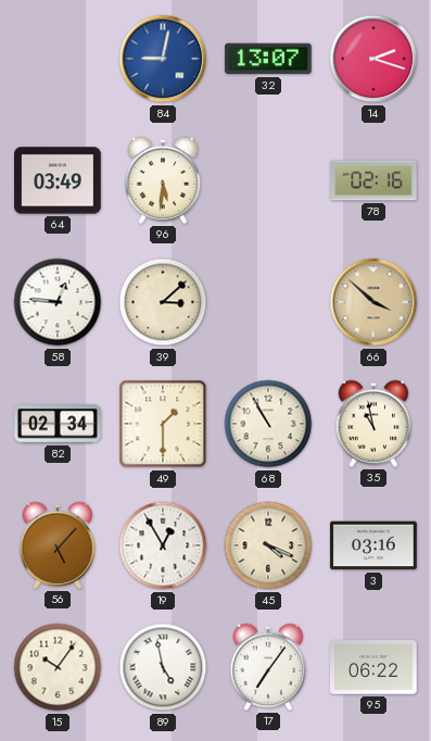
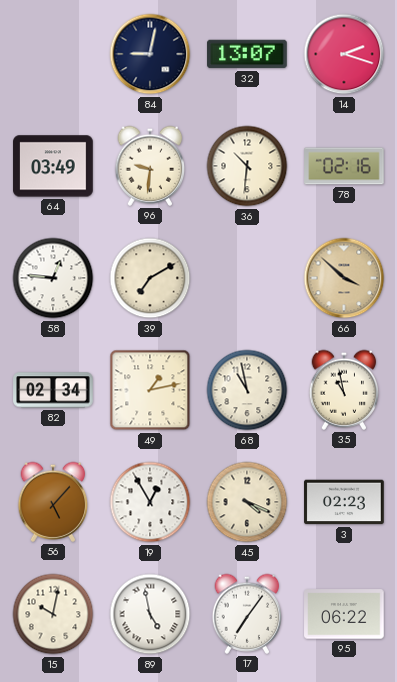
84 dial: blue -> navy (150, 54)
96: 5:31 -> 9:31 (150, 166)
36: none -> 10:31 (247, 166)
39: 3:08 -> 7:10 (150, 278)
49: 1:30 -> 1:13 (150, 390)
68: 10:55 -> 10:58 (247, 390)
3: 03:16 -> 02:23 (344, 502)
15: 10:06 -> 10:02 (53, 614)
